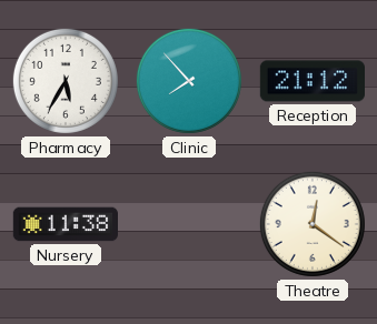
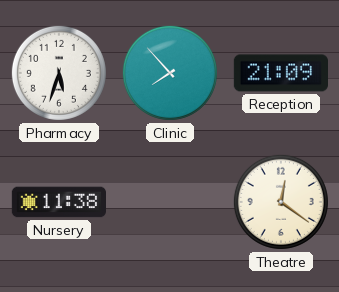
Pharmacy: 5:35 -> 5:33 (59, 73)
Reception: 21:12 -> 21:09 (280, 73)
